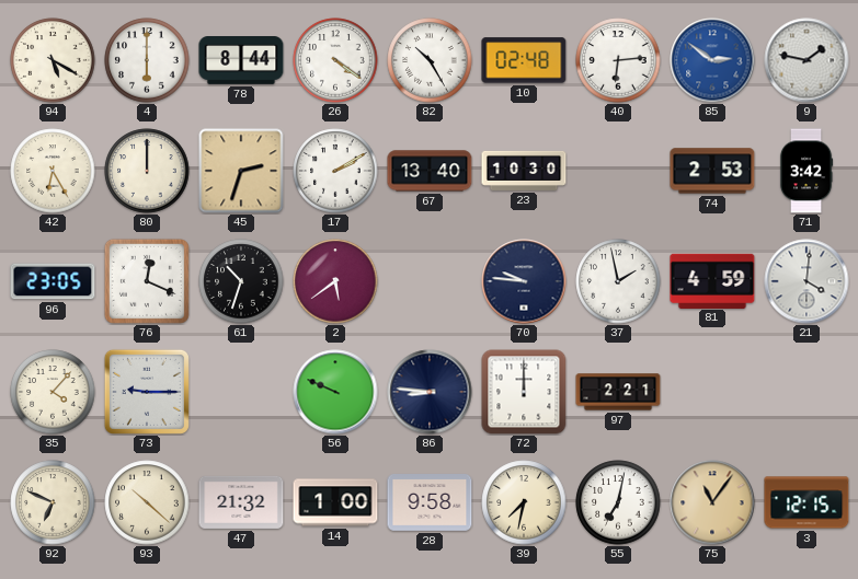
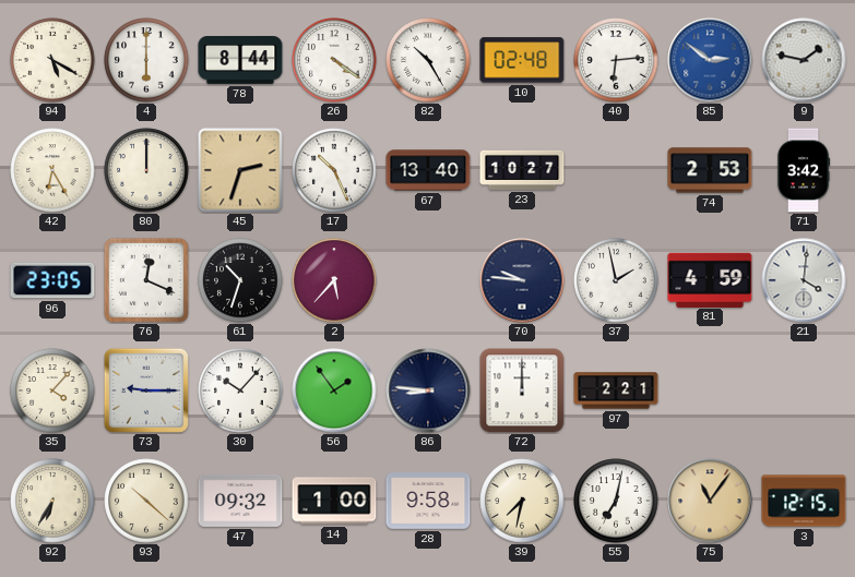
17: 2:10 -> 10:26 (334, 170)
23: 10:30 -> 10:27 (522, 170)
2: 5:39 -> 5:37 (334, 280)
30: none -> 10:07 (240, 390)
56: 9:49 -> 1:54 (334, 390)
92: 6:49 -> 6:35 (52, 501)
47: 21:32 -> 09:32 (240, 501)
